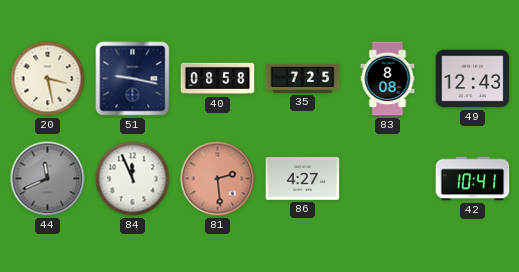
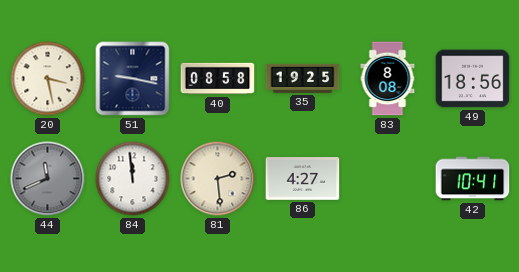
35: 7:25 -> 19:25 (303, 78)
49: 12:43 -> 18:56 (473, 79)
84: 11:56 -> 11:59 (133, 179)
81 dial: salmon -> cream (218, 179)
